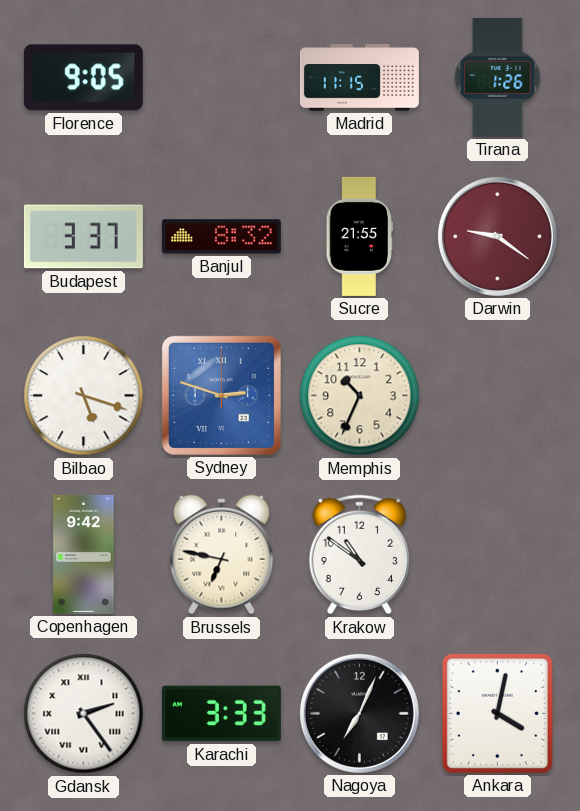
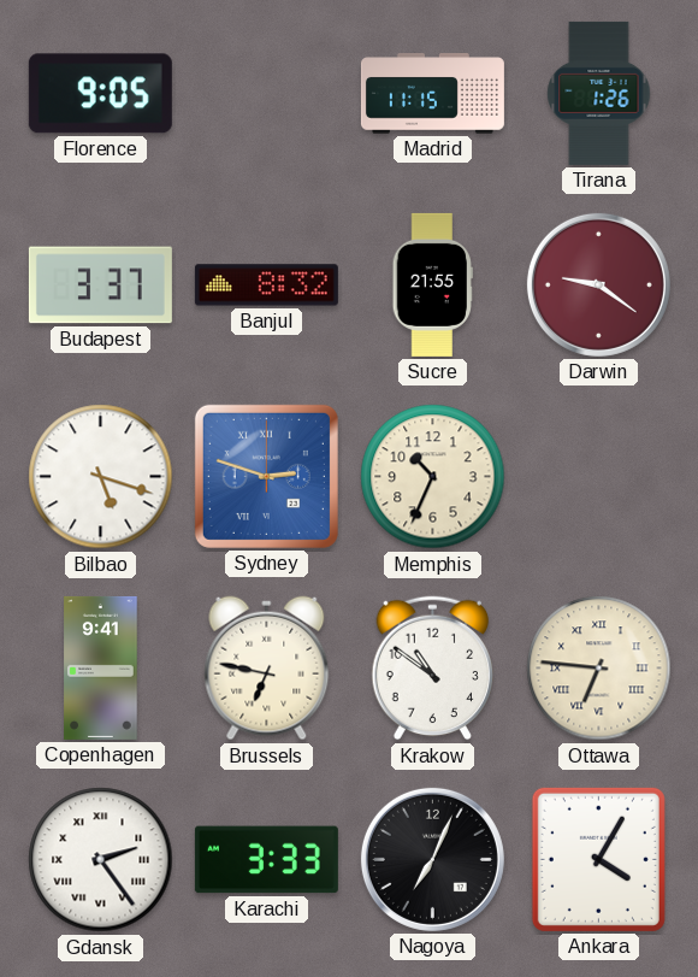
Copenhagen: 9:42 -> 9:41 (101, 667)
Ottawa: none -> 6:46 (599, 669)
Ankara: 4:02 -> 4:05 (598, 859)
